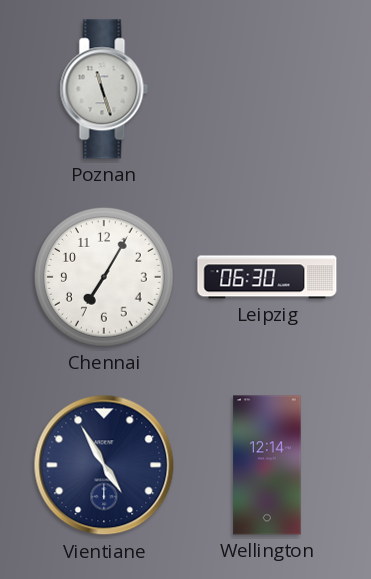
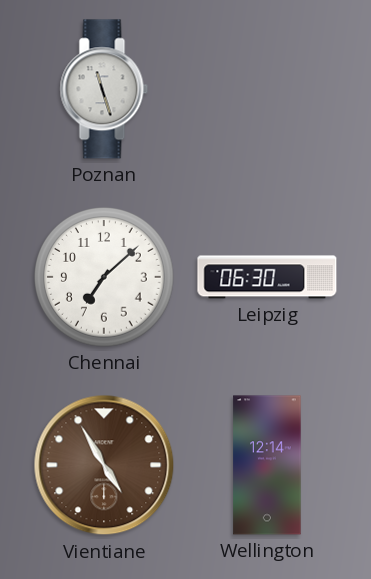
Chennai: 7:05 -> 7:08 (105, 278)
Vientiane dial: navy -> brown (104, 465)
